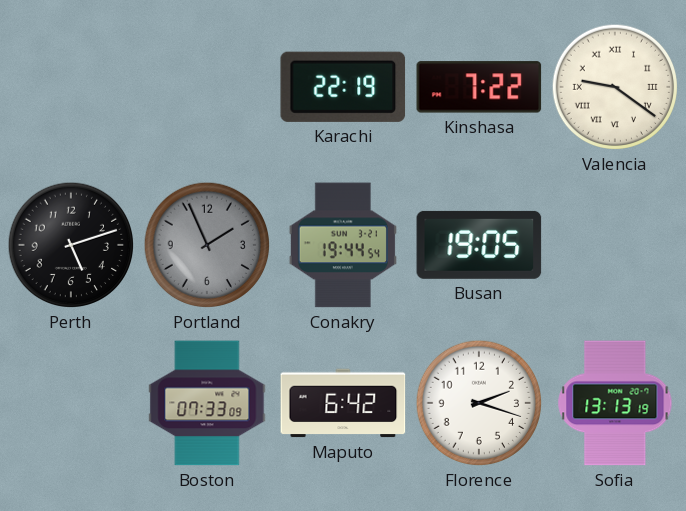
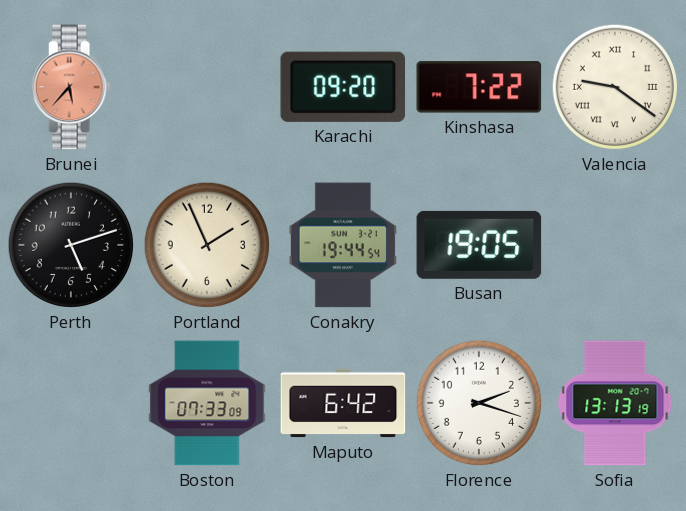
Brunei: none -> 5:37 (71, 87)
Karachi: 22:19 -> 09:20 (343, 87)
Portland dial: grey -> cream (207, 245)
